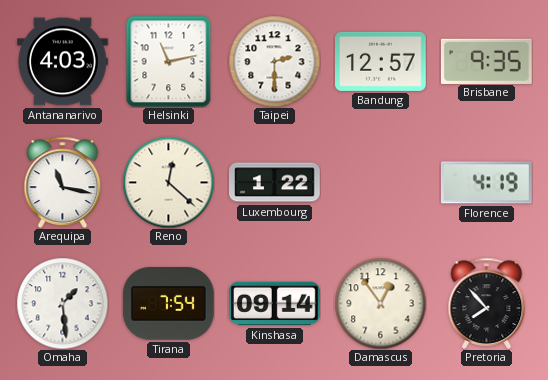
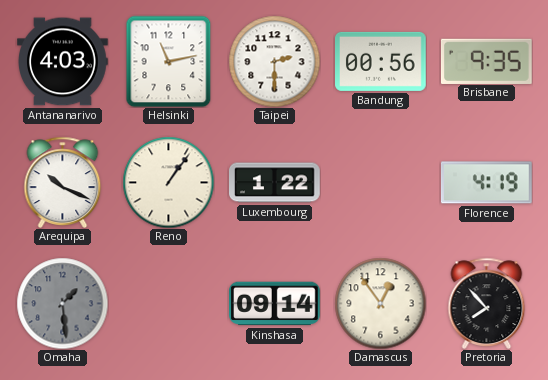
Bandung: 12:57 -> 00:56 (381, 61)
Arequipa: 11:17 -> 10:19 (63, 182)
Reno: 12:22 -> 1:06 (168, 182)
Omaha dial: white -> grey (62, 303)
Tirana: 7:54 -> none (168, 304)
